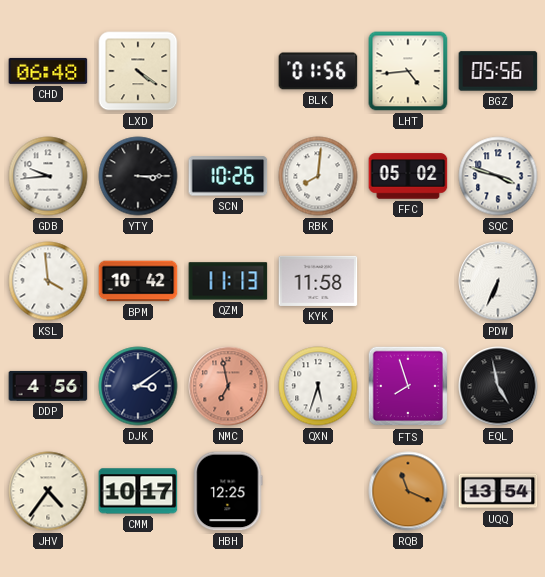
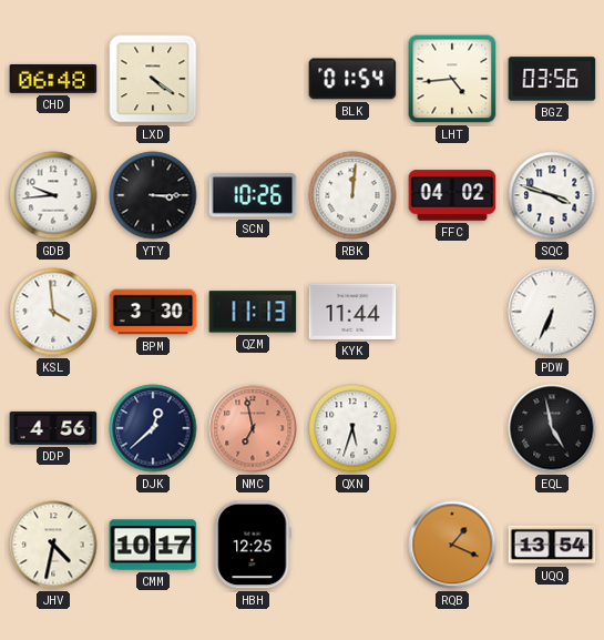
BLK: 01:56 -> 01:54 (352, 79)
BGZ: 05:56 -> 03:56 (552, 79)
RBK: 8:01 -> 12:01 (352, 195)
FFC: 05:02 -> 04:02 (452, 195)
BPM: 10:42 -> 3:30 (153, 312)
KYK: 11:58 -> 11:44 (352, 312)
DJK: 3:09 -> 12:38 (153, 428)
FTS: 7:57 -> none (408, 386)
JHV: 4:36 -> 4:32 (53, 545)
RQB: 11:19 -> 1:19 (452, 545)
